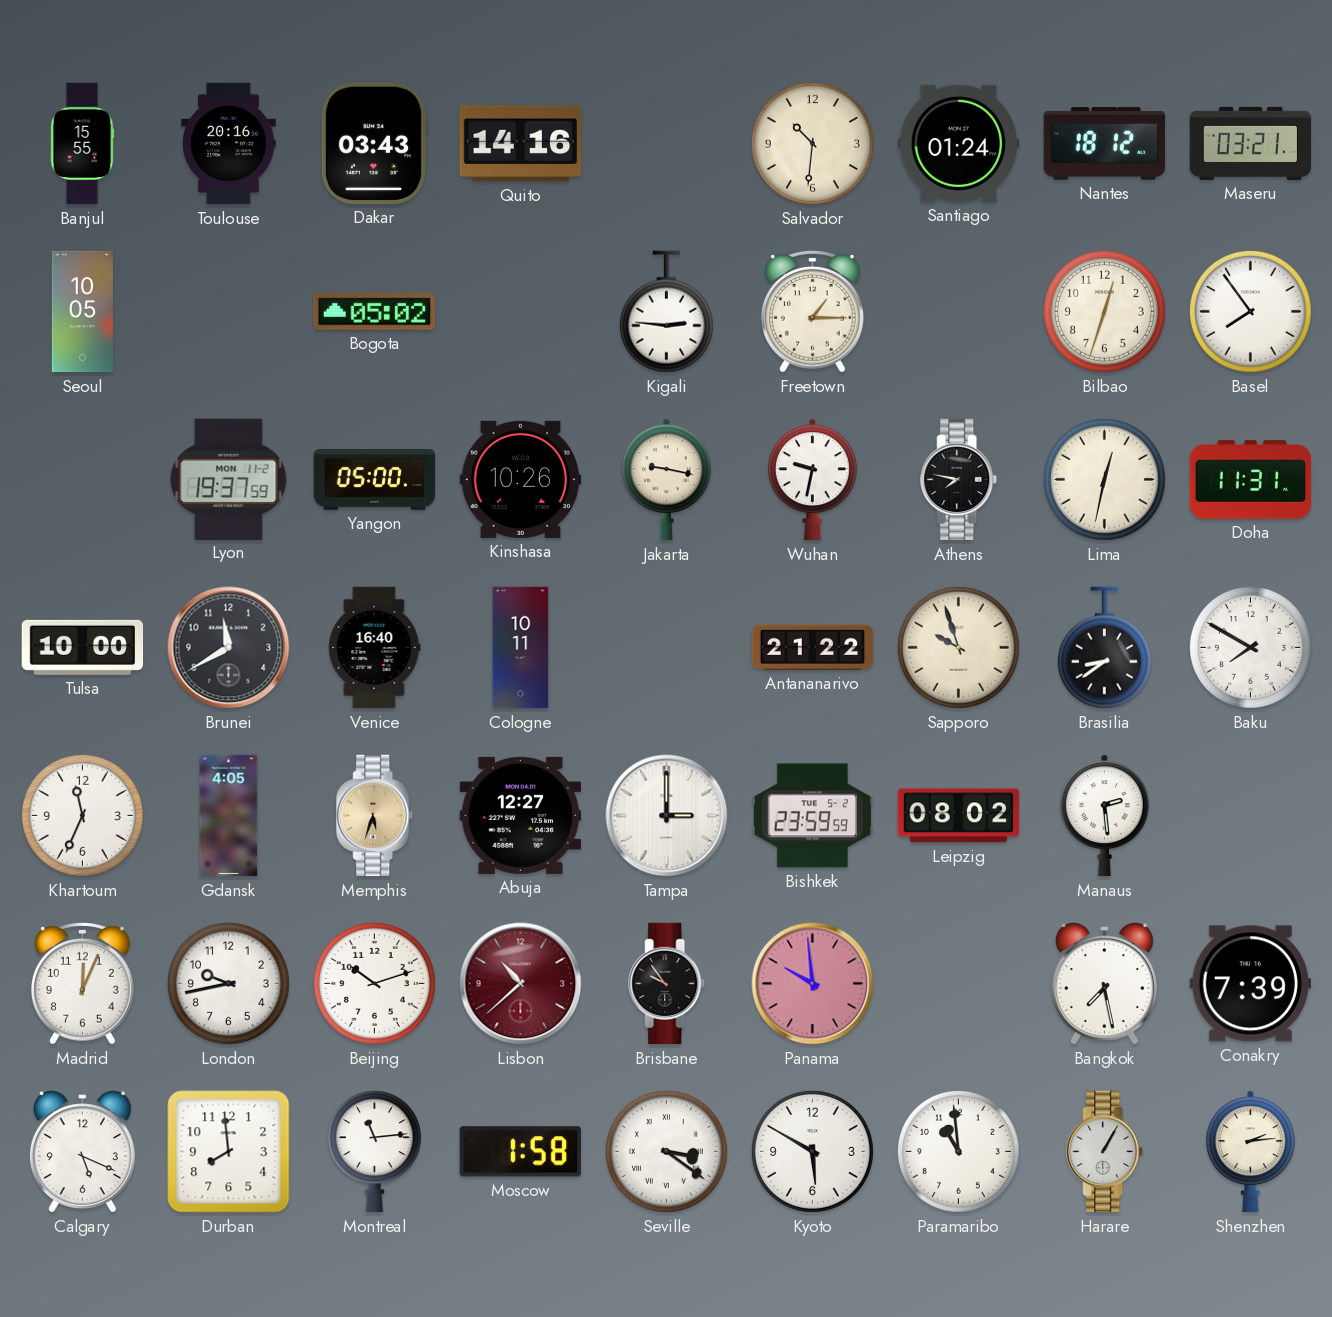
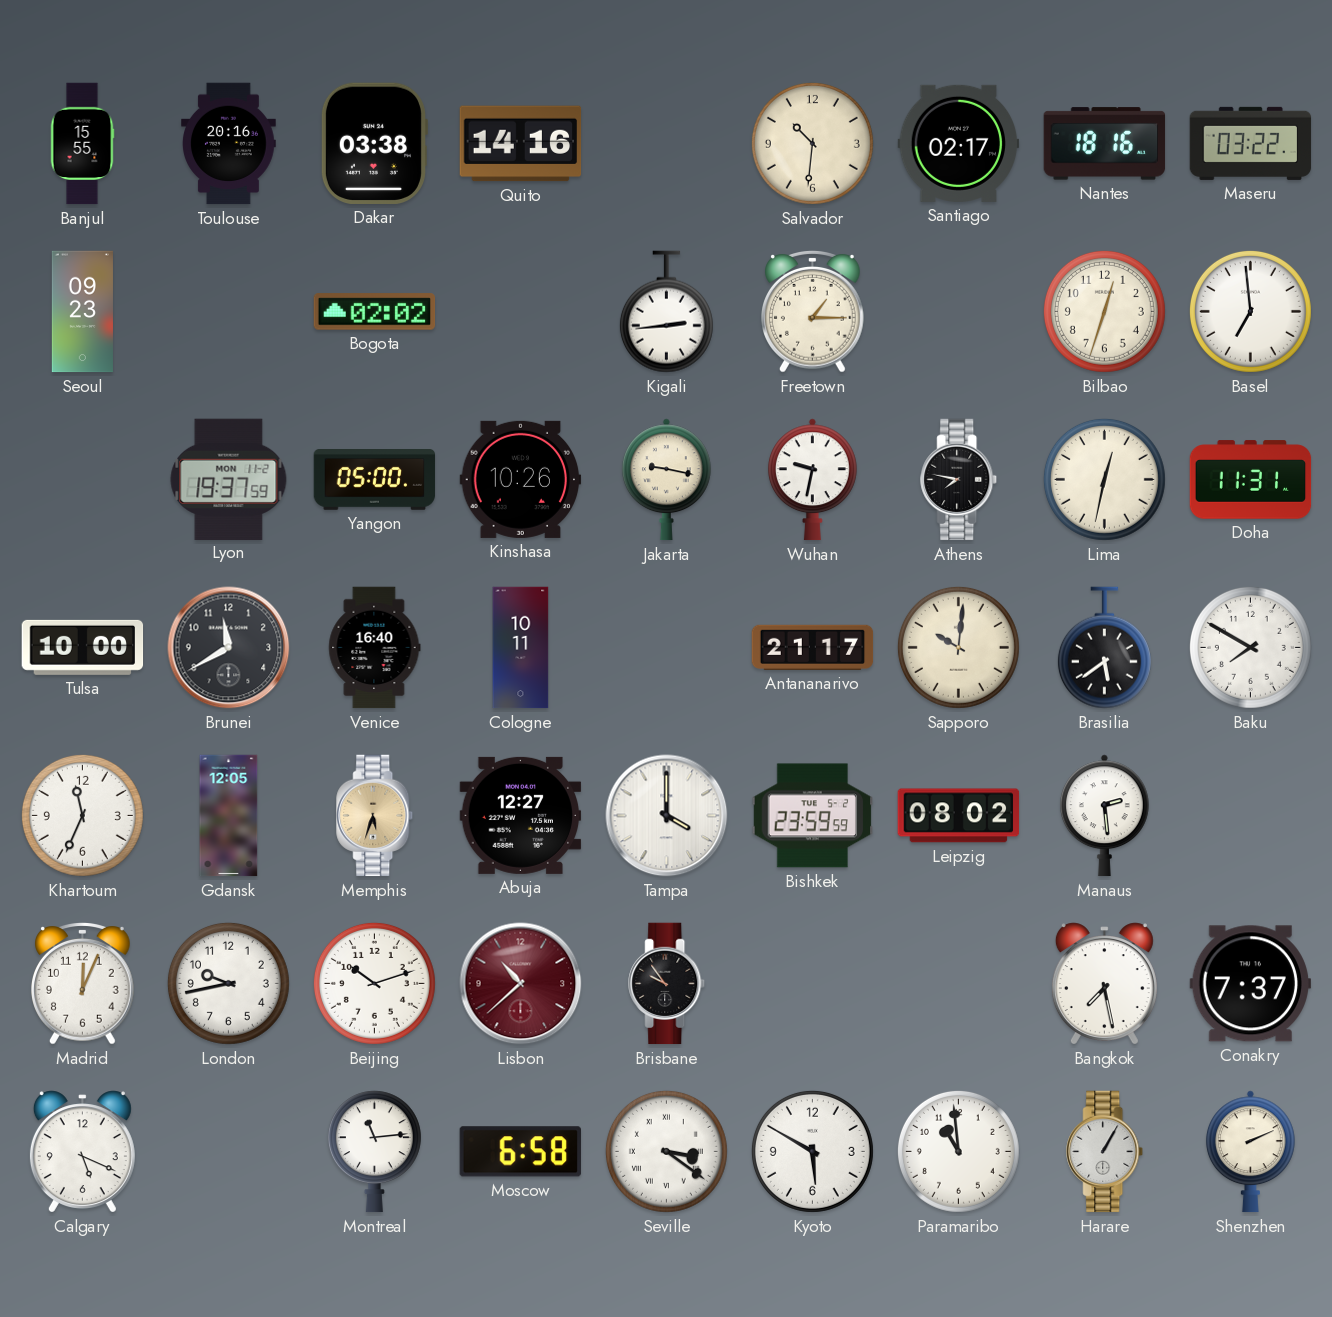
Dakar: 03:43 -> 03:38 (374, 143)
Santiago: 01:24 -> 02:17 (959, 143)
Nantes: 18:12 -> 18:16 (1105, 144)
Maseru: 03:21 -> 03:22 (1251, 143)
Seoul: 10:05 -> 09:23 (82, 312)
Bogota: 05:02 -> 02:02 (375, 312)
Kigali: 2:46 -> 2:44 (666, 312)
Basel: 7:54 -> 6:59 (1250, 311)
Antananarivo: 21:22 -> 21:17 (813, 647)
Sapporo: 9:57 -> 10:01 (958, 647)
Brasilia: 8:39 -> 5:39 (1104, 648)
Gdansk: 4:05 -> 12:05 (229, 816)
Tampa: 3:00 -> 4:00 (667, 816)
Panama: 9:59 -> none (813, 984)
Conakry: 7:39 -> 7:37 (1250, 984)
Durban: 7:59 -> none (229, 1152)
Moscow: 1:58 -> 6:58 (520, 1152)
Shenzhen: 2:14 -> 2:11 (1250, 1152)
